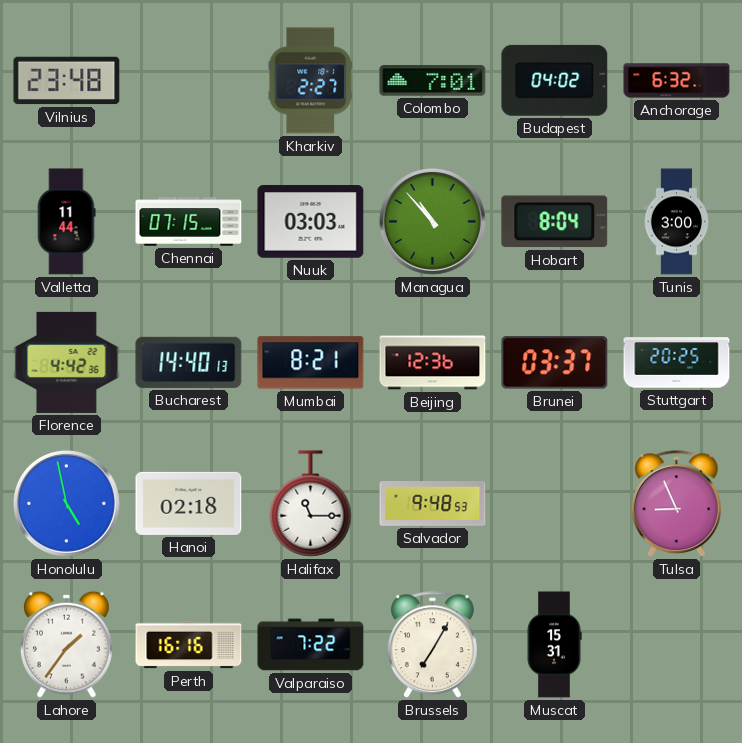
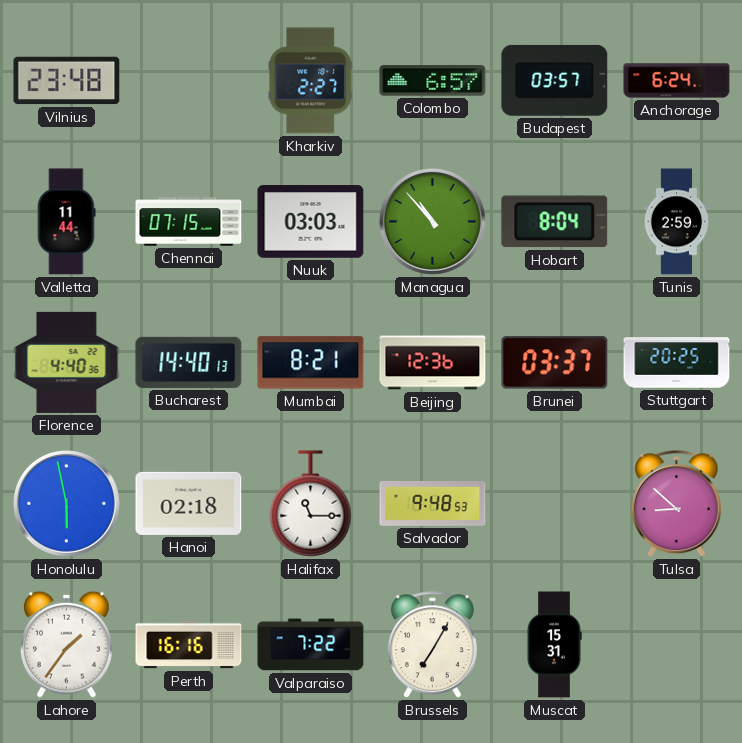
Colombo: 7:01 -> 6:57 (433, 81)
Budapest: 04:02 -> 03:57 (555, 80)
Anchorage: 6:32 -> 6:24 (677, 81)
Tunis: 3:00 -> 2:59 (677, 222)
Florence: 4:42 -> 4:40 (67, 362)
Honolulu: 4:58 -> 5:58 (66, 503)
Tulsa: 8:56 -> 8:52 (676, 504)
